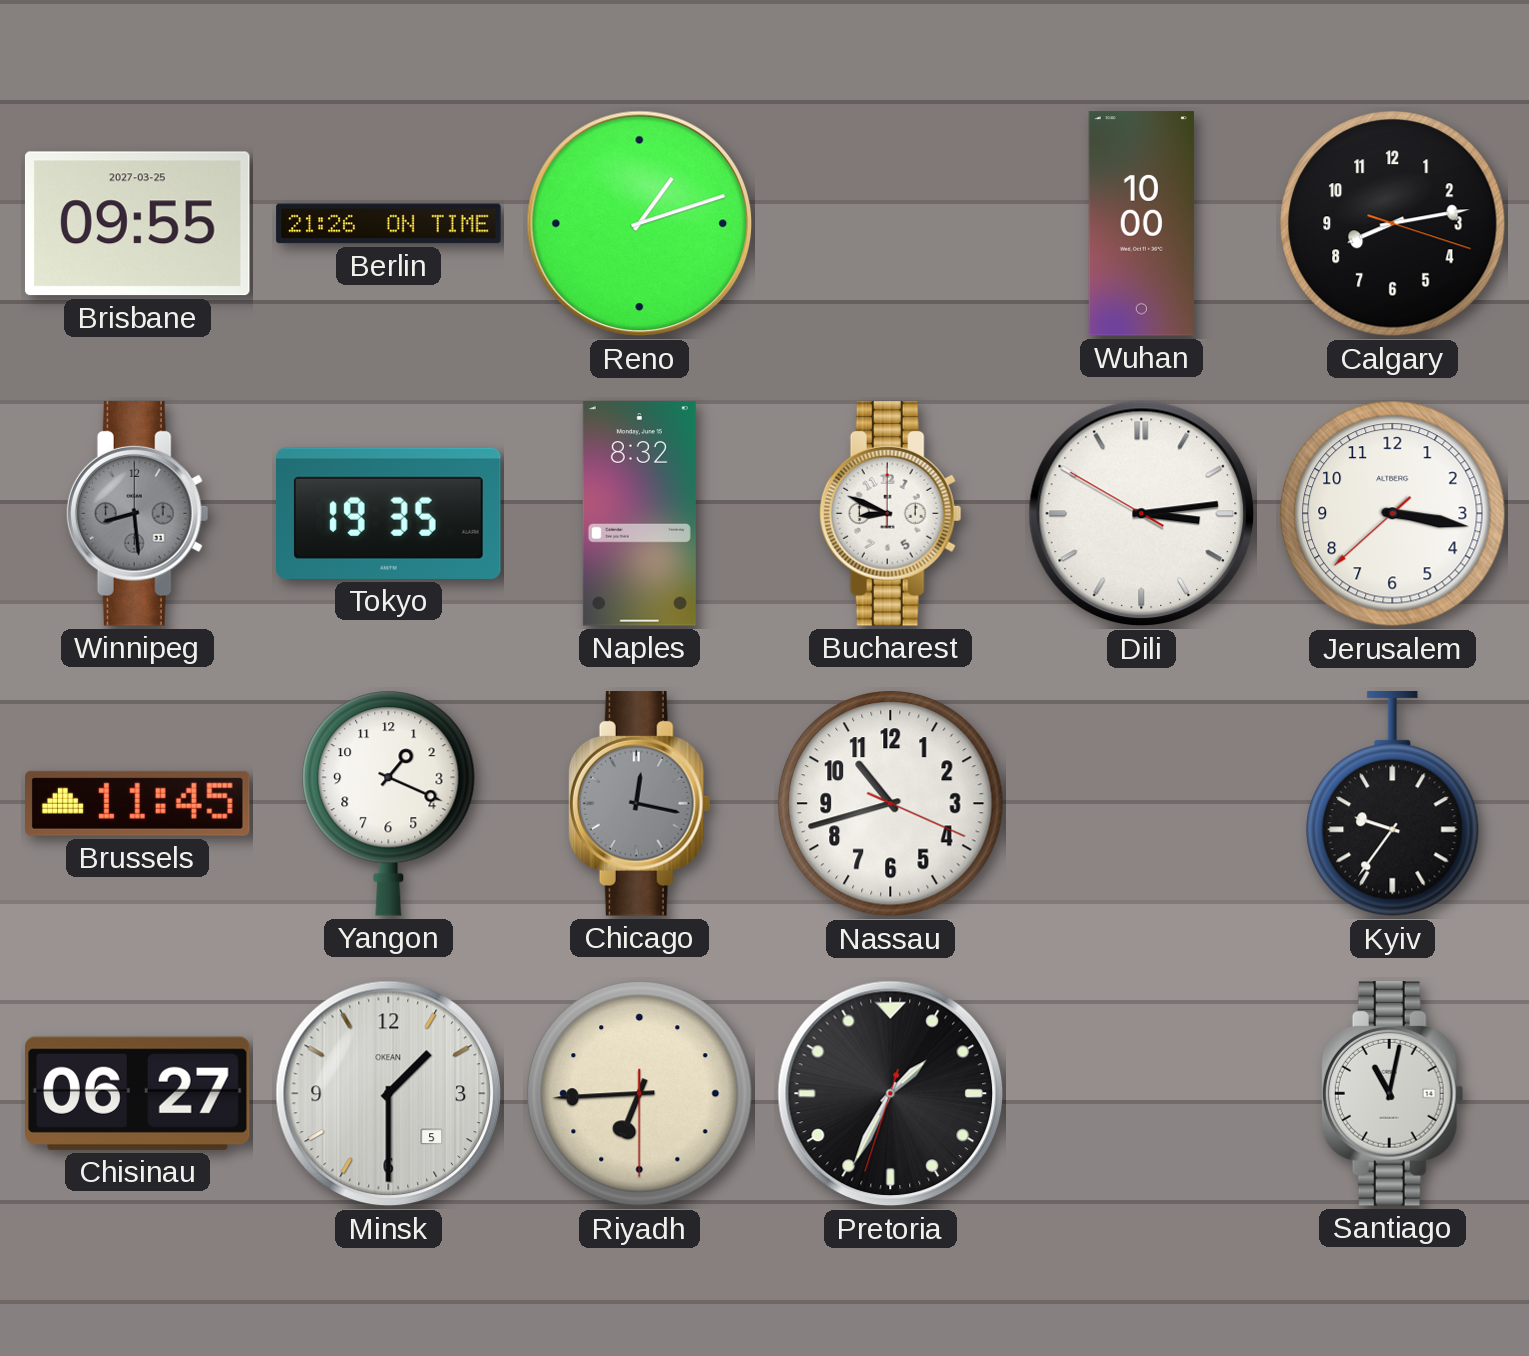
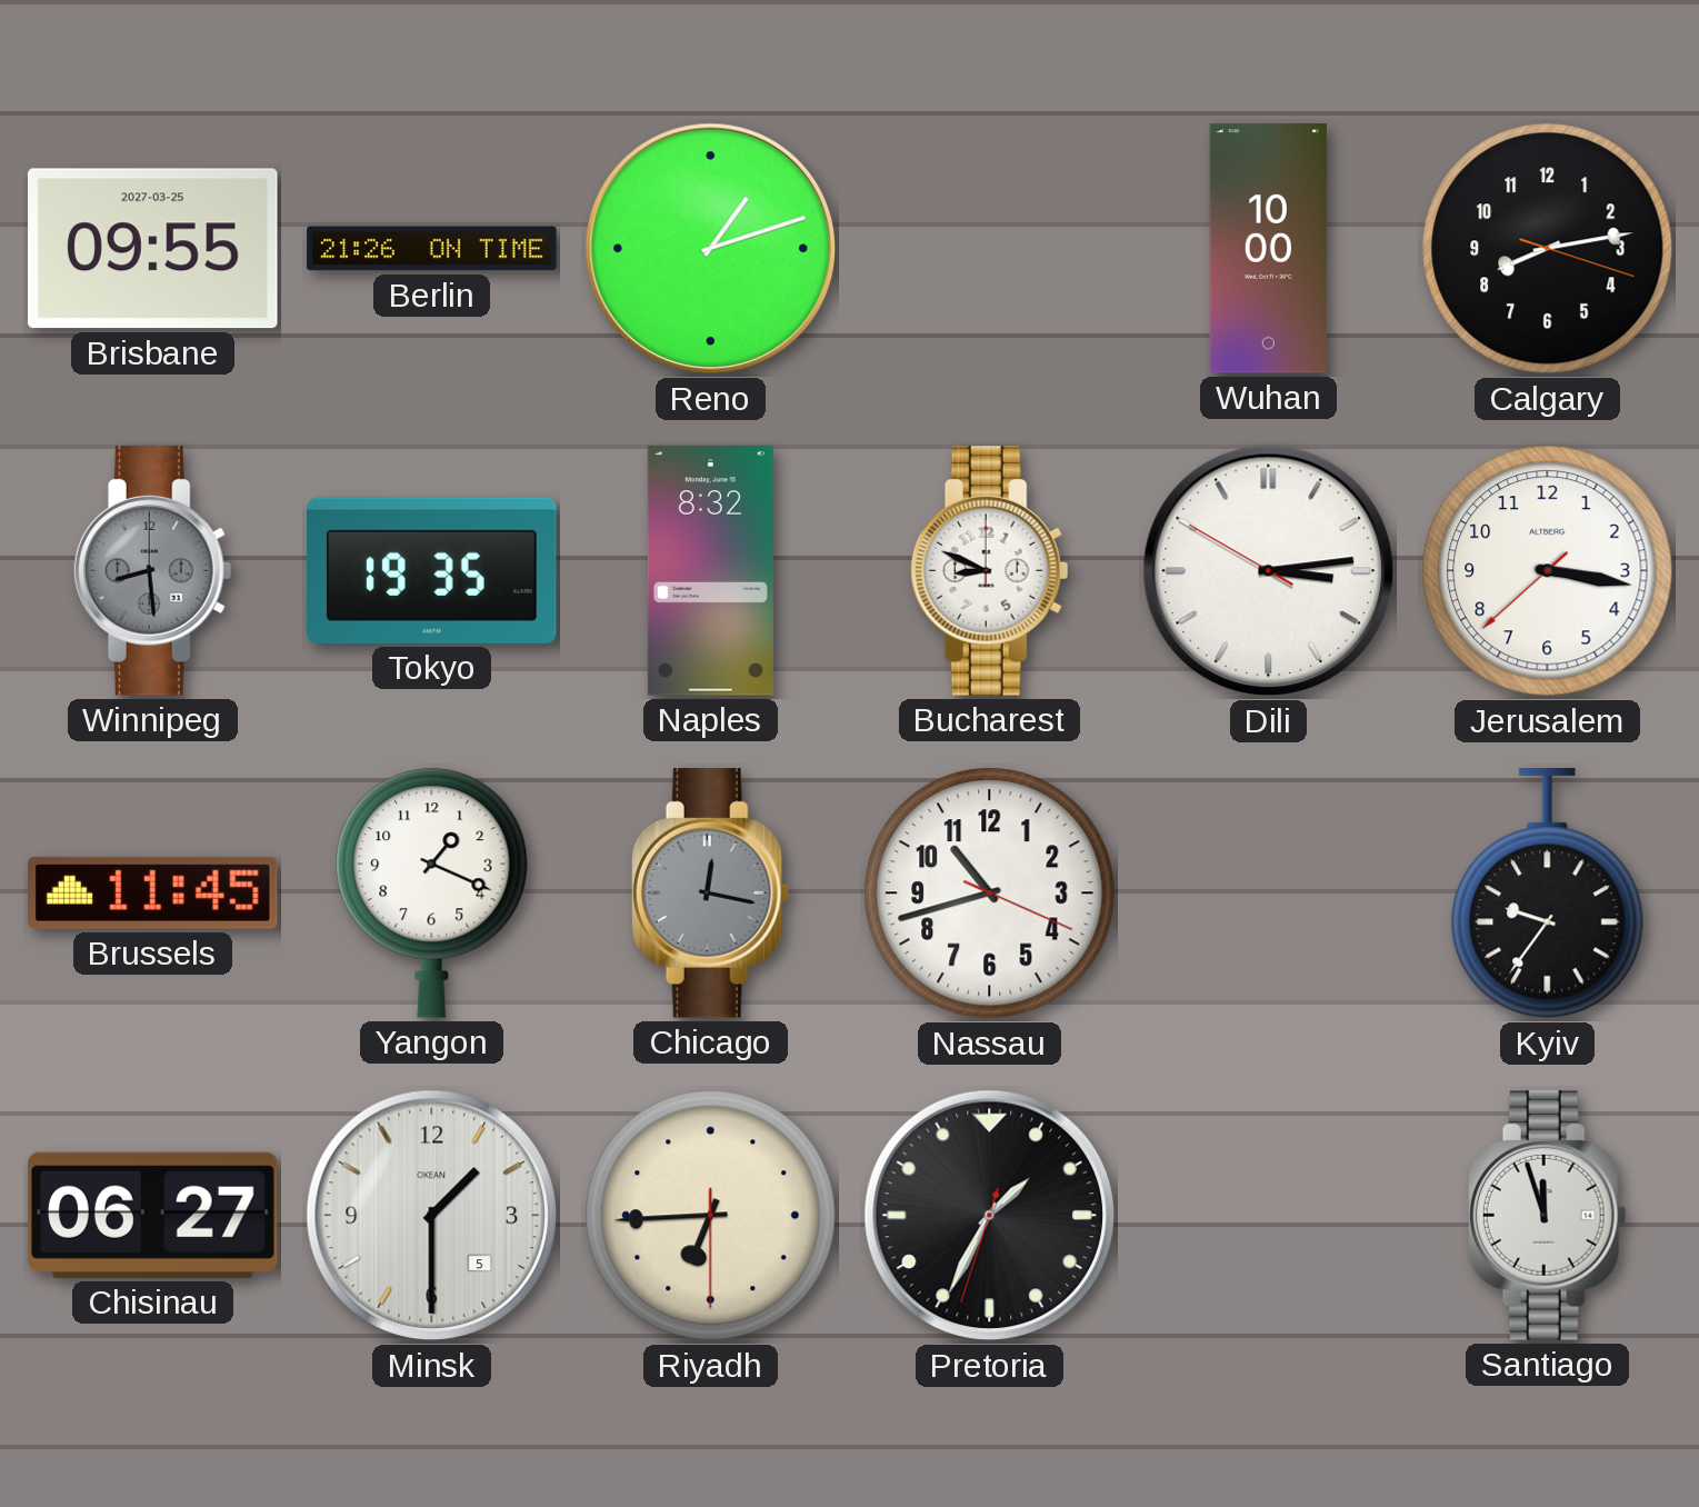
Santiago: 11:02 -> 11:57 (1547, 1216)
